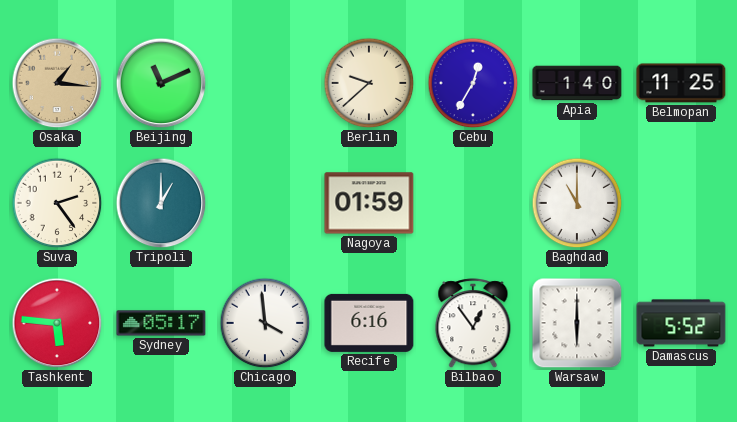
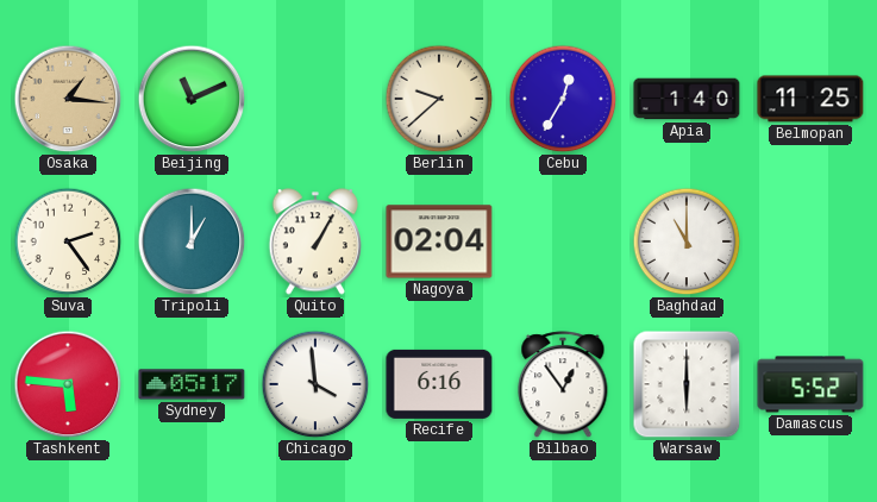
Quito: none -> 1:05 (314, 241)
Nagoya: 01:59 -> 02:04 (439, 241)
